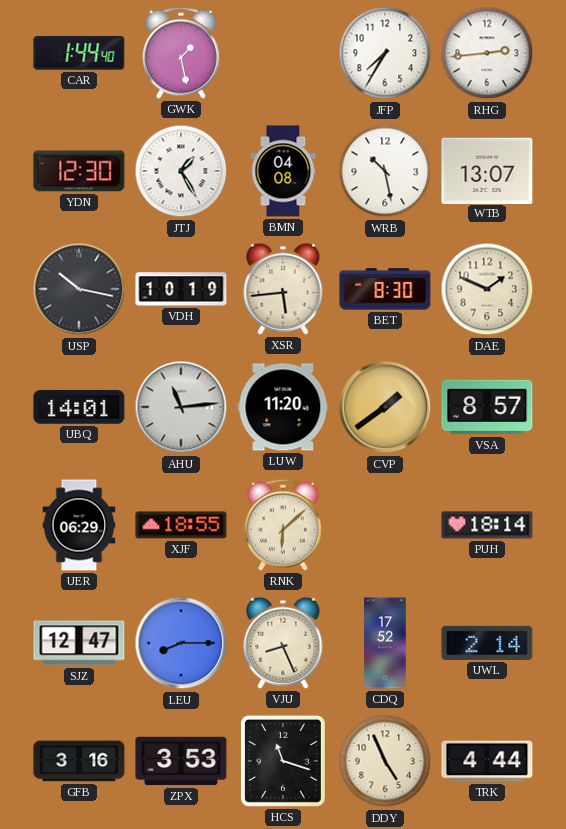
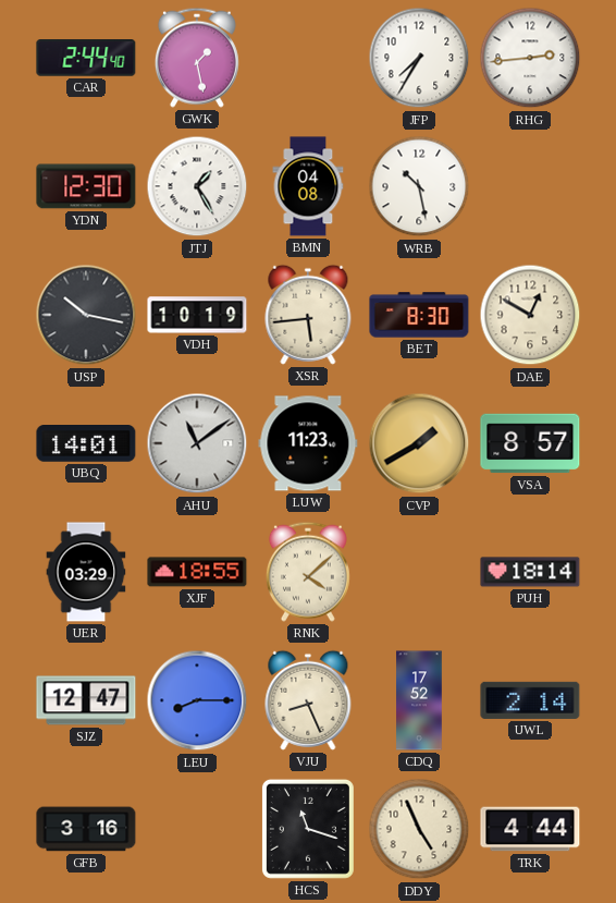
CAR: 1:44 -> 2:44 (86, 59)
WTB: 13:07 -> none (487, 170)
DAE: 1:49 -> 12:50 (530, 315)
AHU: 11:14 -> 11:09 (197, 443)
LUW: 11:20 -> 11:23 (308, 443)
CVP: 1:39 -> 1:40 (419, 443)
UER: 06:29 -> 03:29 (86, 572)
RNK: 6:08 -> 4:08 (308, 572)
ZPX: 3:53 -> none (181, 761)
